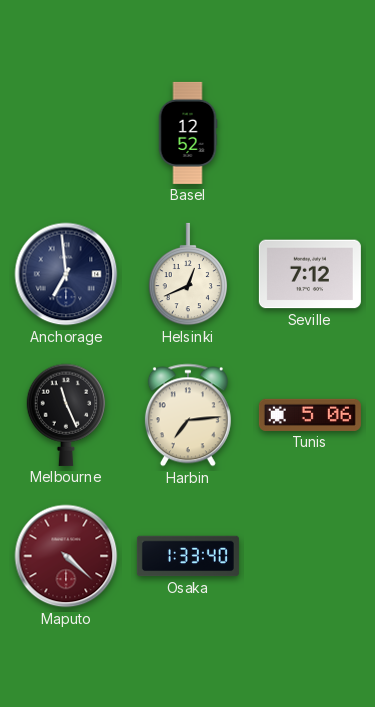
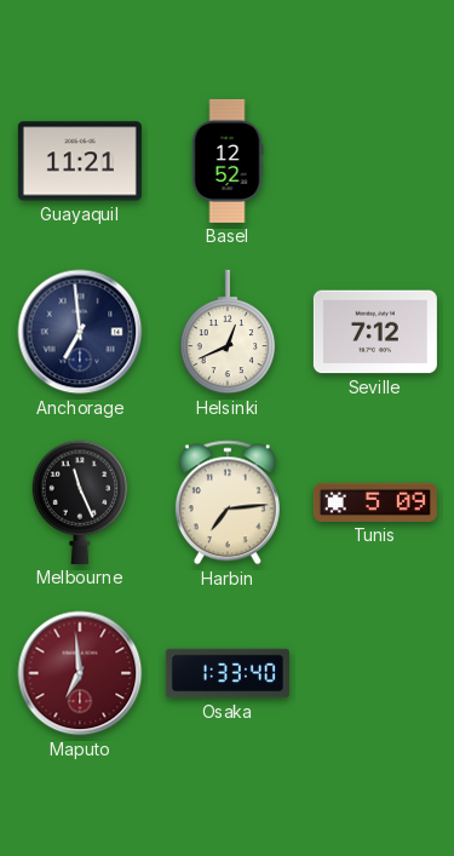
Guayaquil: none -> 11:21 (80, 161)
Tunis: 5:06 -> 5:09 (375, 502)
Maputo: 4:22 -> 6:59 (80, 673)
